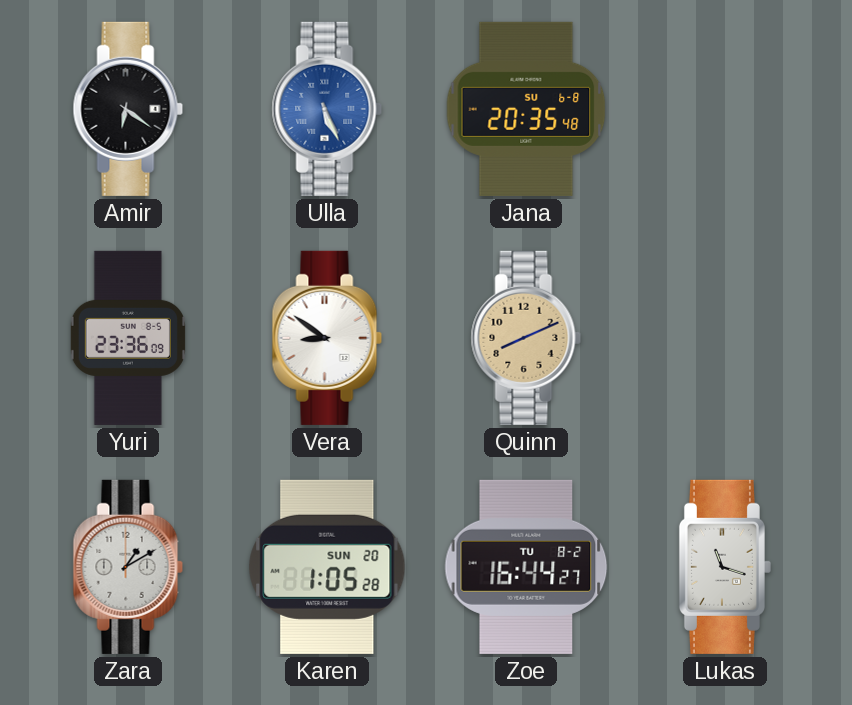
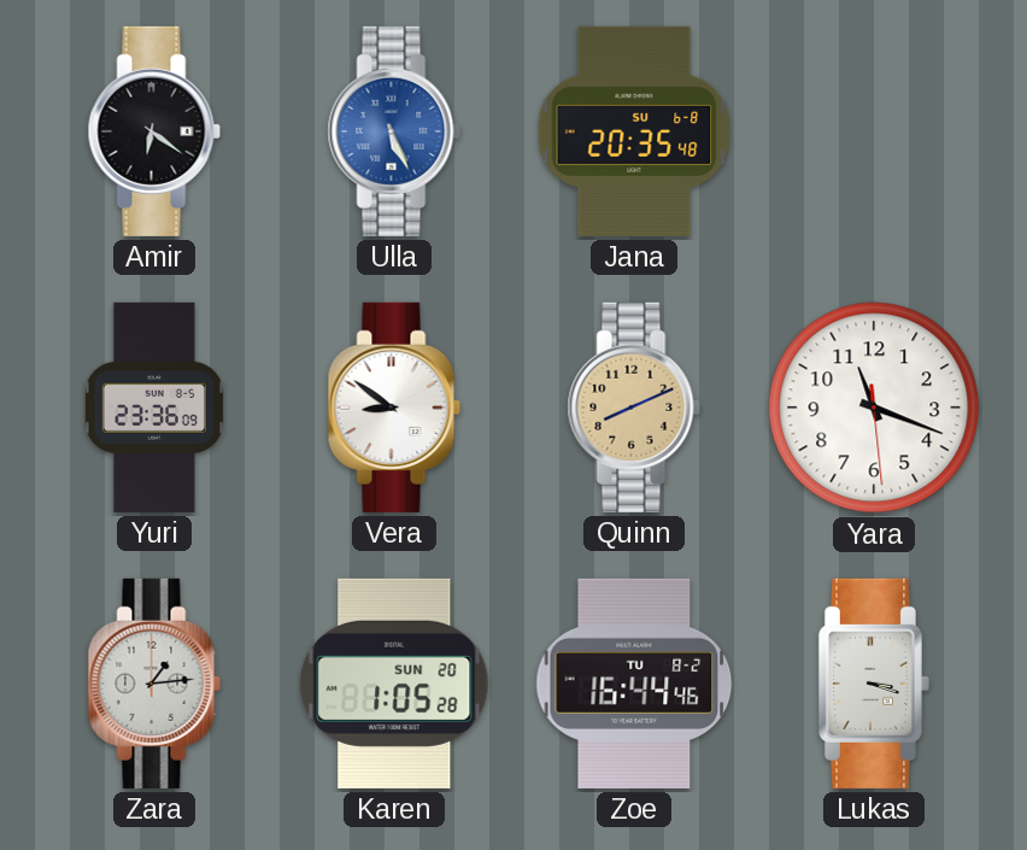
Yara: none -> 11:18 (874, 408)
Zara: 1:10 -> 1:14 (154, 684)
Zoe: 16:44:27 -> 16:44:46 (634, 684)
Lukas: 11:18 -> 3:18 (874, 684)
